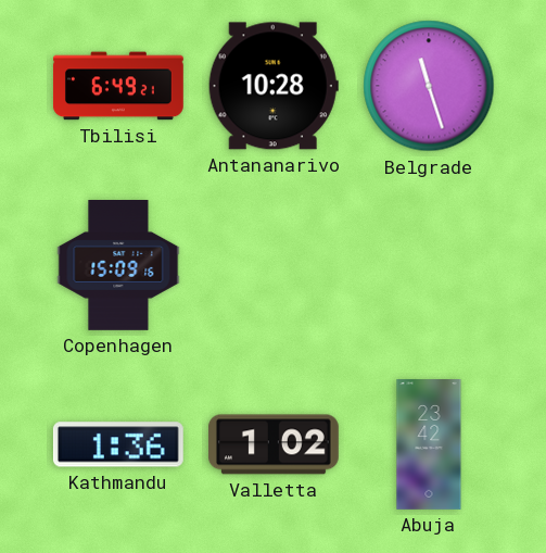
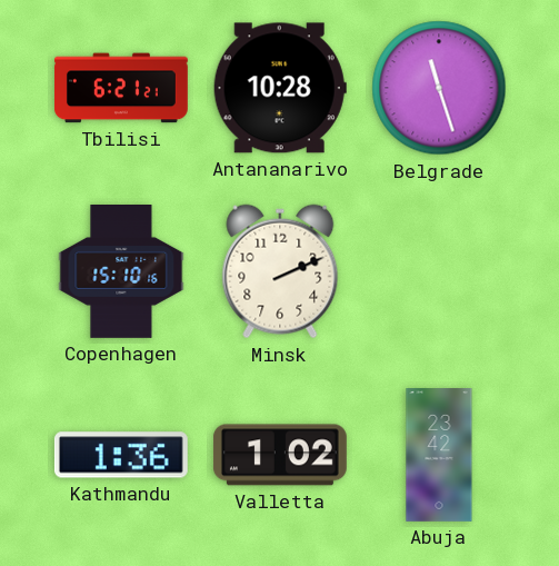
Tbilisi: 6:49 -> 6:21 (121, 88)
Copenhagen: 15:09 -> 15:10 (121, 272)
Minsk: none -> 2:11 (280, 271)
